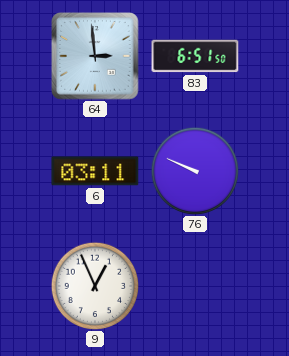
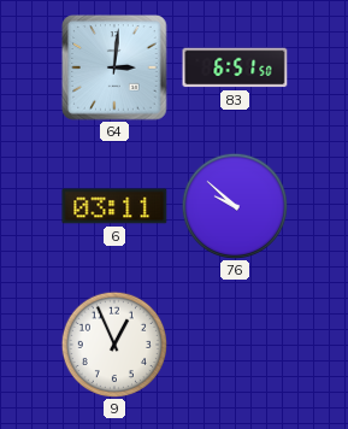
64: 2:59 -> 3:01 (114, 67)
76: 9:49 -> 9:52 (234, 205)
